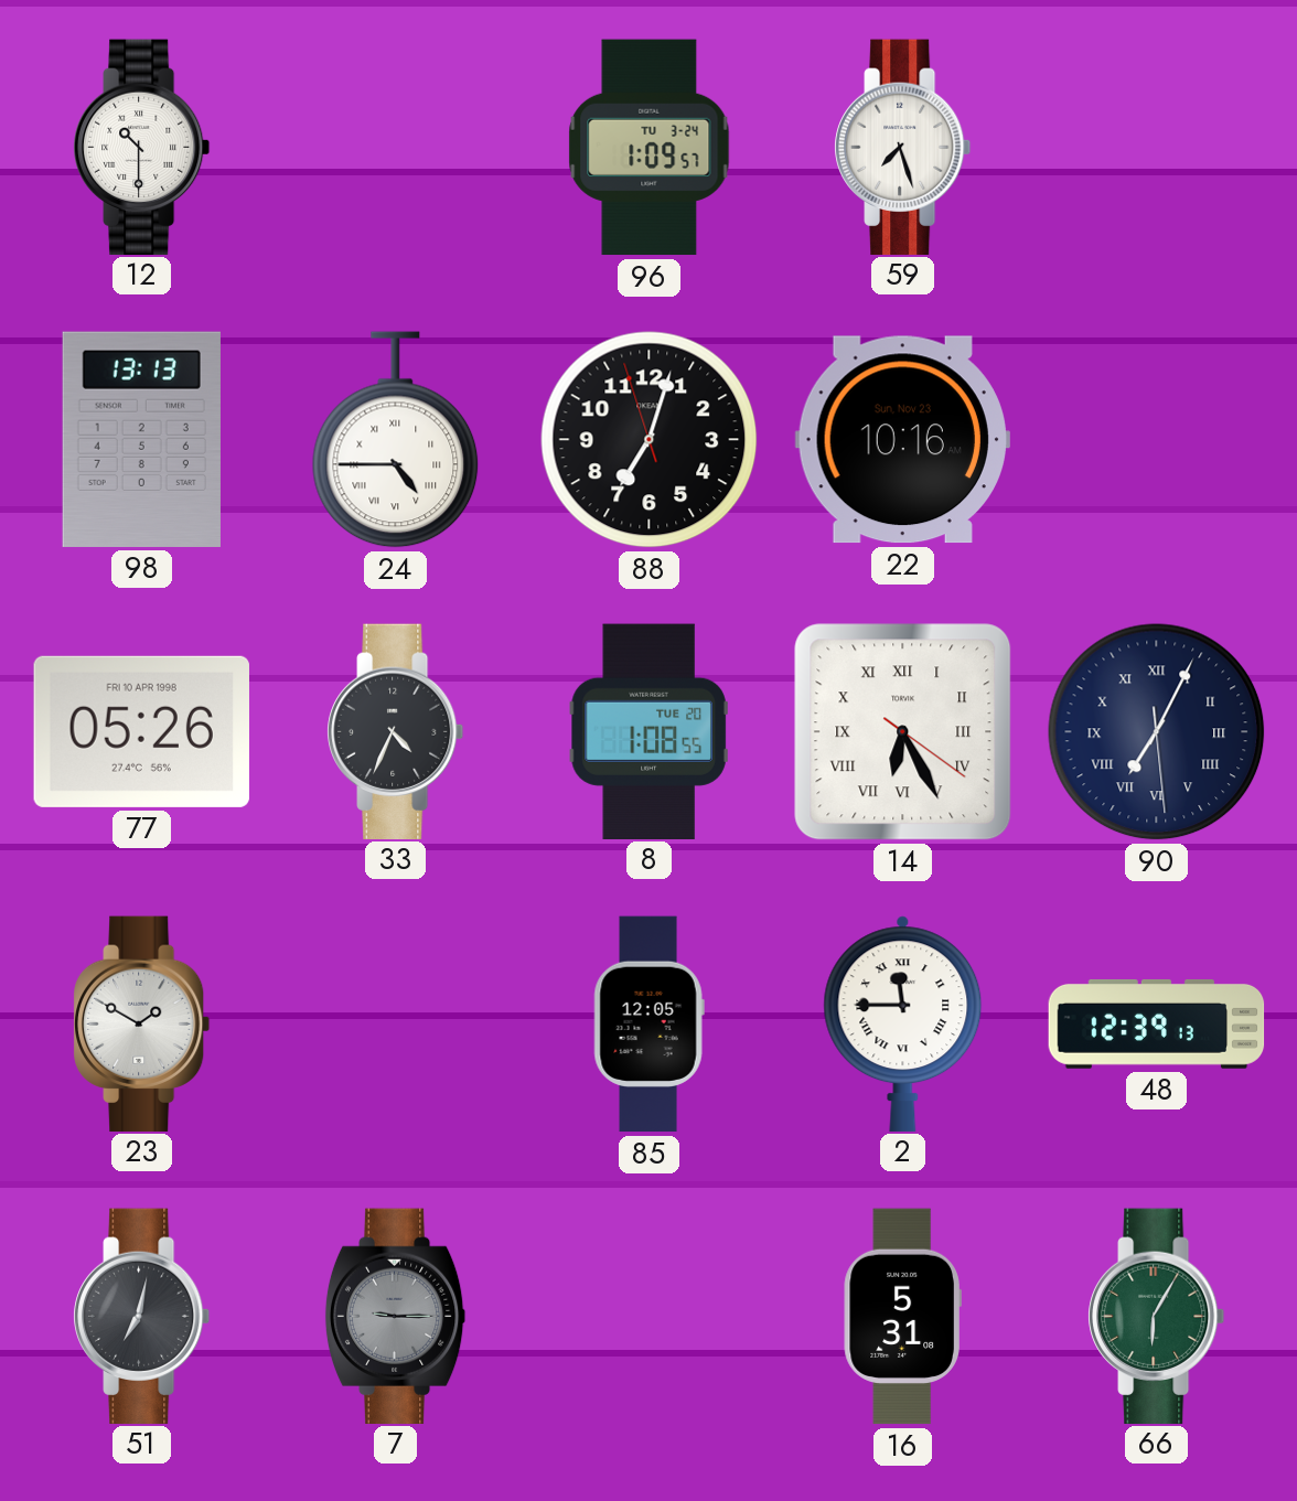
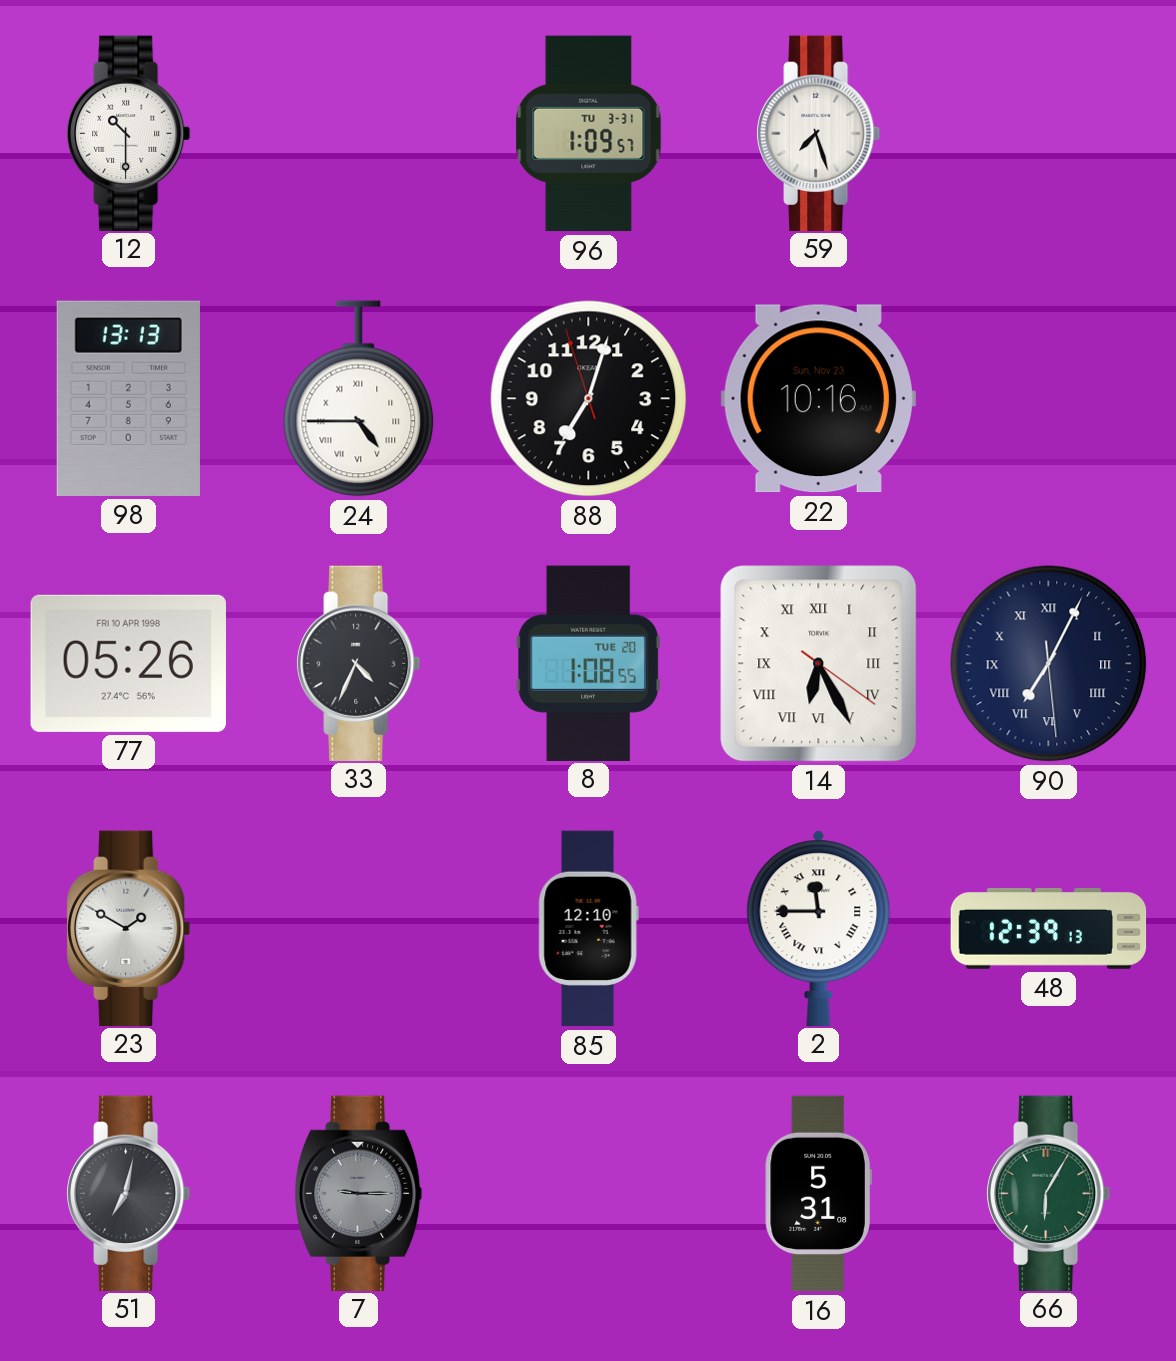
96 date: TU 3-24 -> TU 3-31 (589, 134)
85: 12:05 -> 12:10 (588, 929)
